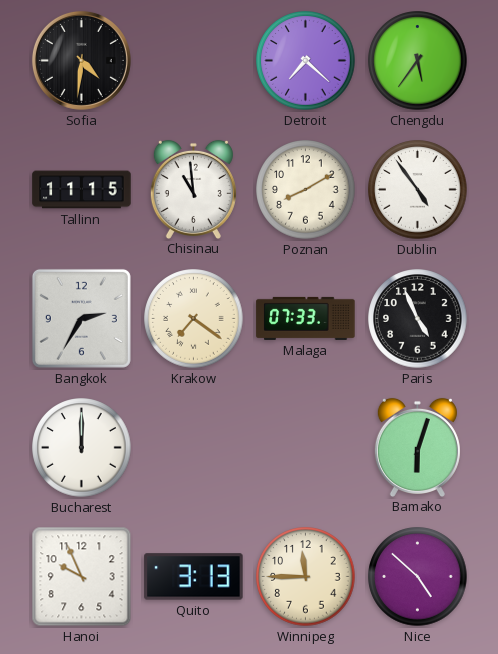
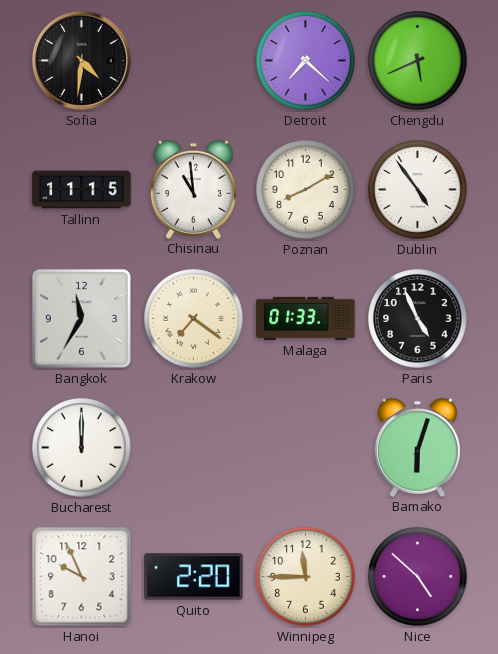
Chengdu: 5:36 -> 5:41 (418, 61)
Bangkok: 2:35 -> 11:35 (81, 318)
Malaga: 07:33 -> 01:33 (306, 318)
Quito: 3:13 -> 2:20 (194, 577)
